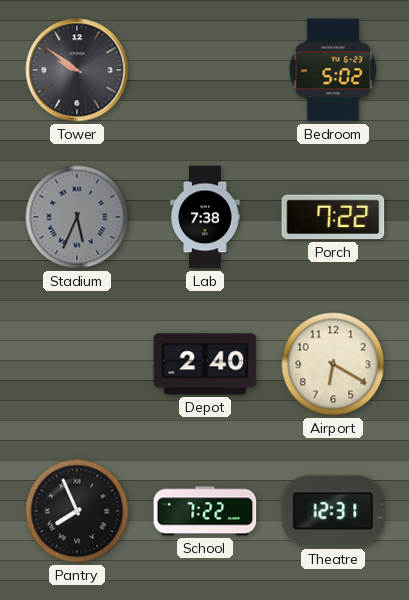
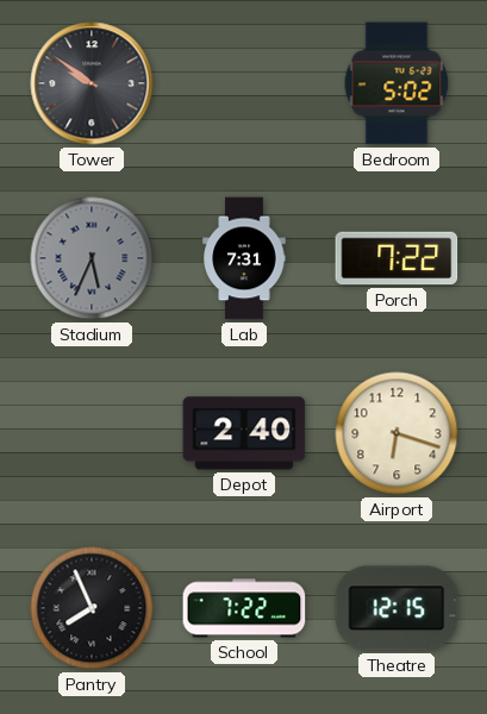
Lab: 7:38 -> 7:31 (244, 258)
Airport: 6:20 -> 6:18 (397, 433)
Theatre: 12:31 -> 12:15 (397, 608)
